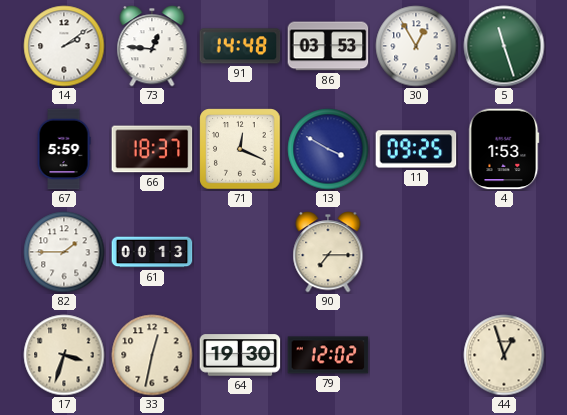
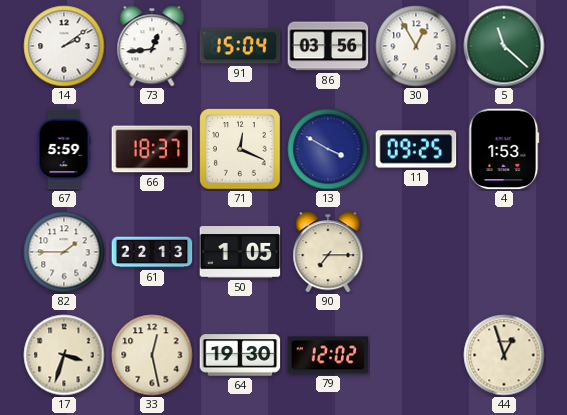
73: 12:46 -> 12:44 (152, 46)
91: 14:48 -> 15:04 (240, 46)
86: 03:53 -> 03:56 (328, 46)
5: 11:27 -> 11:22 (504, 46)
61: 00:13 -> 22:13 (152, 252)
50: none -> 1:05 (240, 252)
33: 12:32 -> 12:28 (152, 355)
